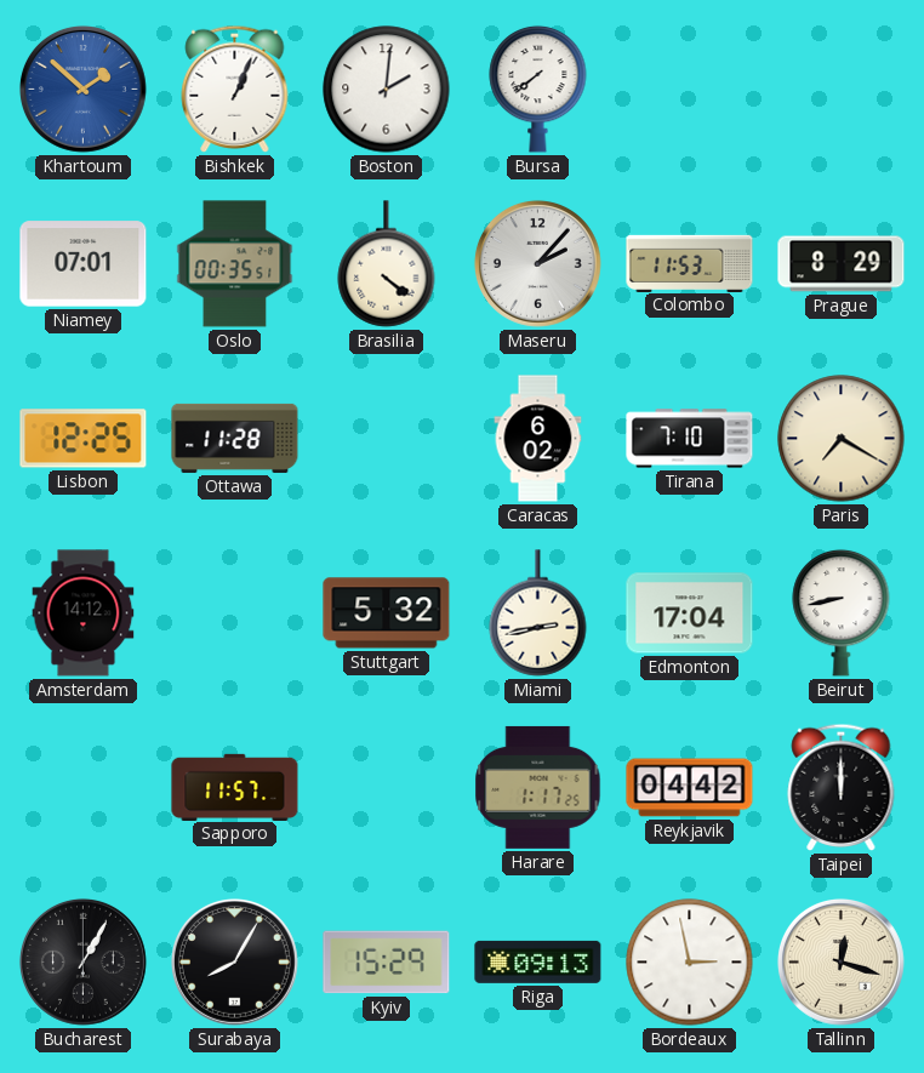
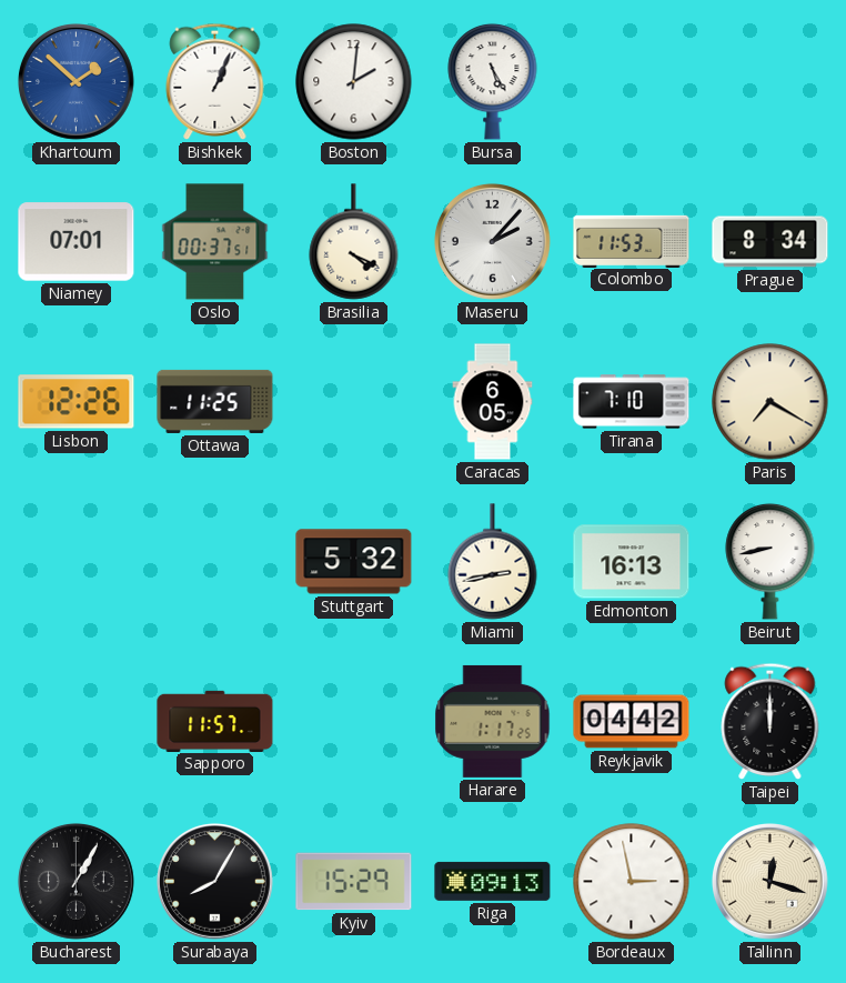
Bursa: 7:39 -> 5:25 (493, 81)
Oslo: 00:35 -> 00:37 (215, 242)
Brasilia: 4:21 -> 4:19 (354, 242)
Prague: 8:29 -> 8:34 (771, 242)
Lisbon: 12:25 -> 12:26 (77, 402)
Ottawa: 11:28 -> 11:25 (215, 401)
Caracas: 6:02 -> 6:05 (493, 402)
Amsterdam: 14:12 -> none (84, 613)
Edmonton: 17:04 -> 16:13 (632, 562)
